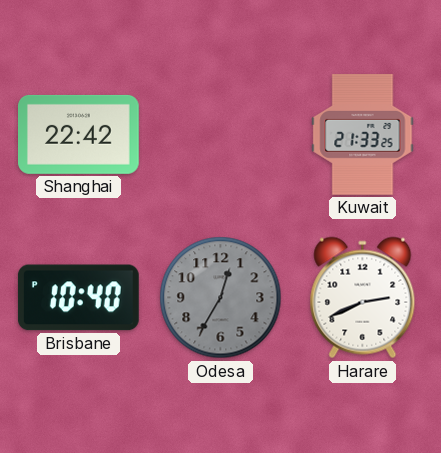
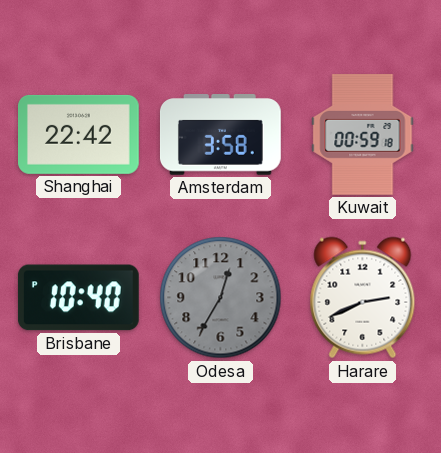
Amsterdam: none -> 3:58 (220, 135)
Kuwait: 21:33 -> 00:59 (363, 135)
